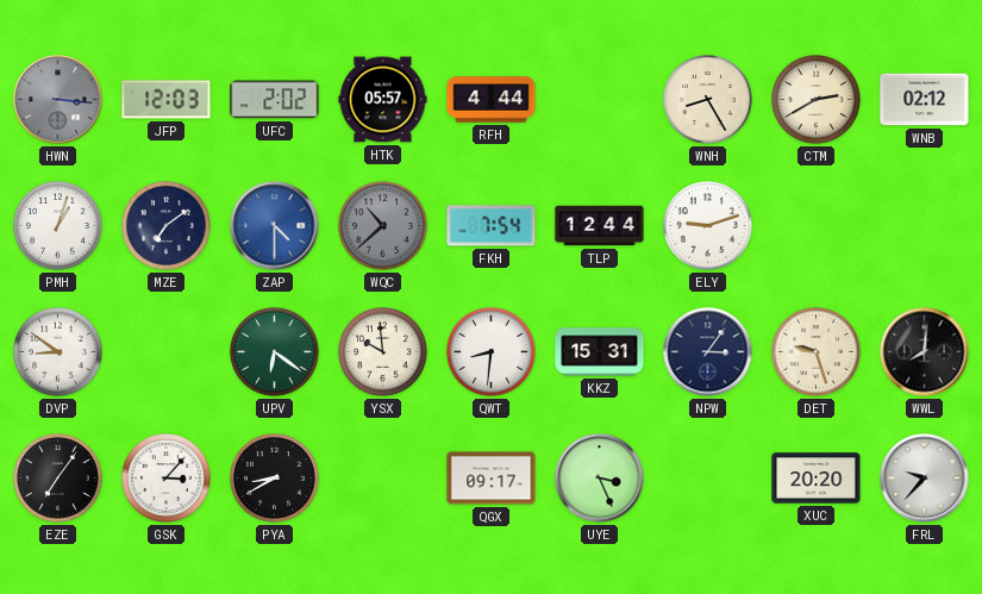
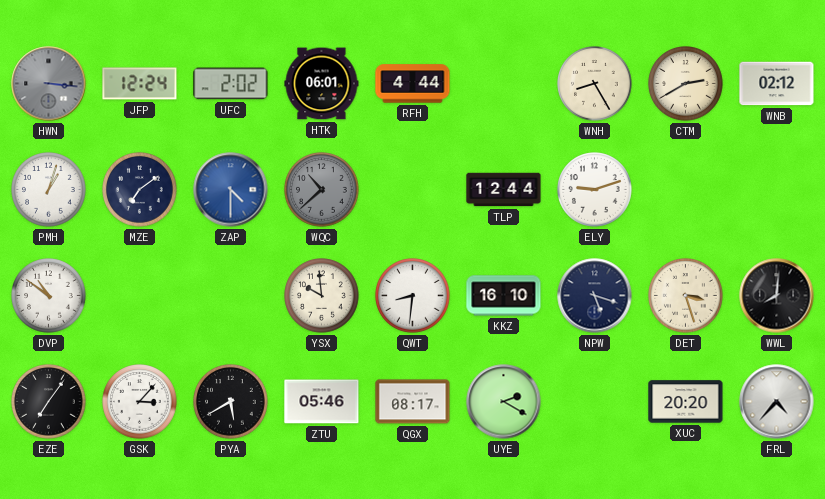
JFP: 12:03 -> 12:24 (140, 84)
HTK: 05:57 -> 06:01 (322, 84)
FKH: 7:54 -> none (492, 226)
DVP: 8:51 -> 10:51 (49, 296)
UPV: 6:21 -> none (275, 352)
KKZ: 15:31 -> 16:10 (504, 296)
NPW: 3:06 -> 5:18 (595, 296)
DET: 9:27 -> 3:27 (686, 296)
PYA: 8:40 -> 5:40 (231, 402)
ZTU: none -> 05:46 (322, 402)
QGX: 09:17 -> 08:17 (413, 402)
UYE: 3:26 -> 2:20 (504, 402)
FRL: 9:37 -> 4:37 (777, 402)
